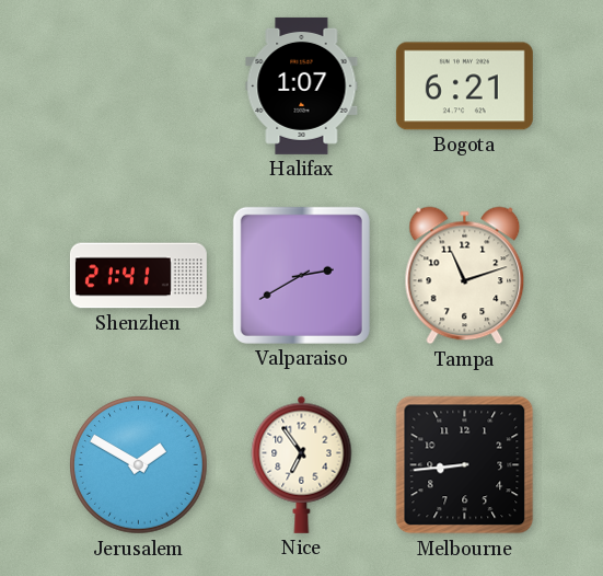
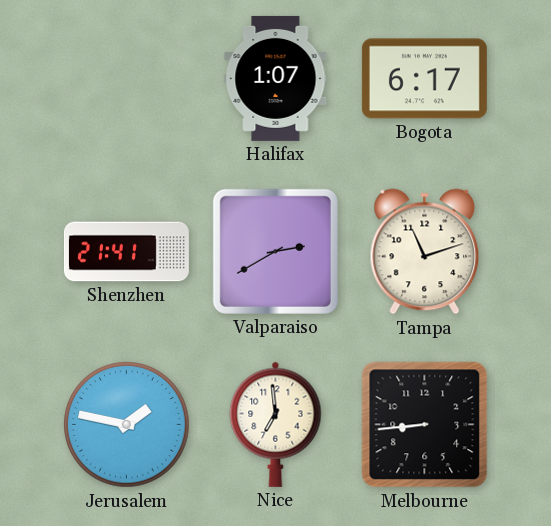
Bogota: 6:21 -> 6:17 (424, 79)
Jerusalem: 1:50 -> 1:47 (127, 425)
Nice: 6:54 -> 6:59 (276, 424)
